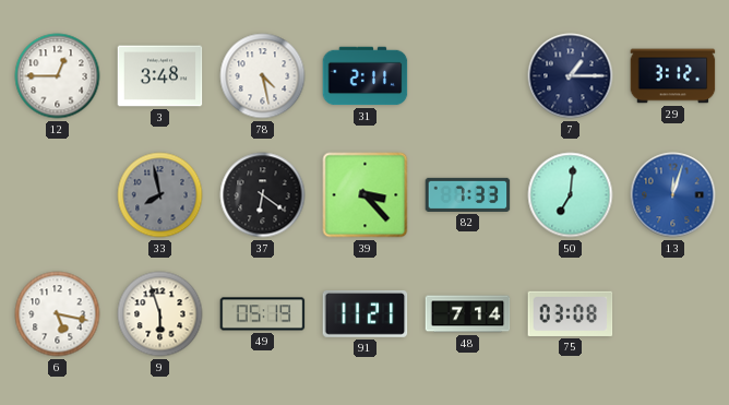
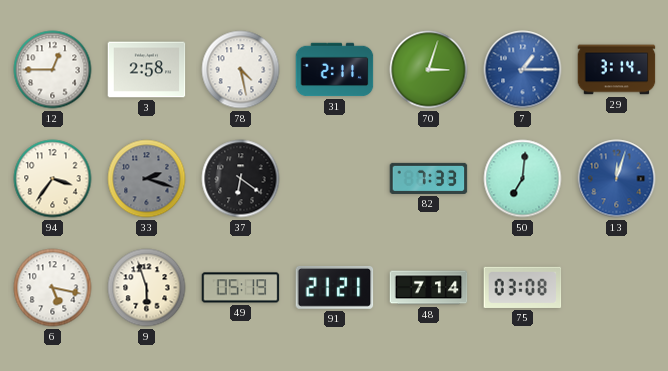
3: 3:48 -> 2:58 (147, 70)
70: none -> 3:03 (429, 70)
7 dial: navy -> blue (523, 70)
29: 3:12 -> 3:14 (617, 70)
94: none -> 3:36 (53, 179)
33: 7:58 -> 2:18 (147, 179)
39: 3:23 -> none (366, 195)
91: 11:21 -> 21:21 (335, 287)
